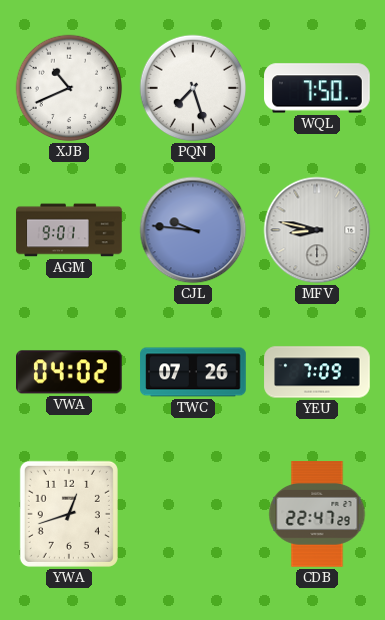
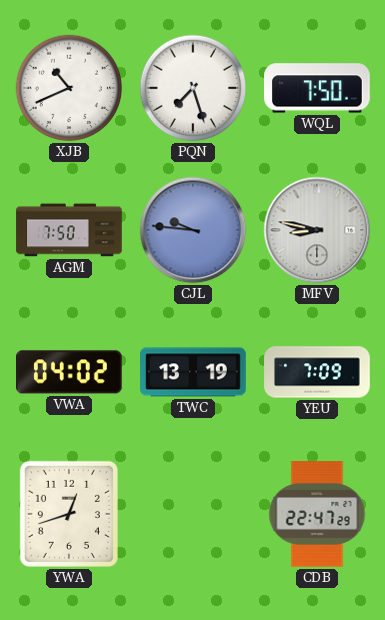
AGM: 9:01 -> 7:50 (69, 230)
TWC: 07:26 -> 13:19 (193, 372)
